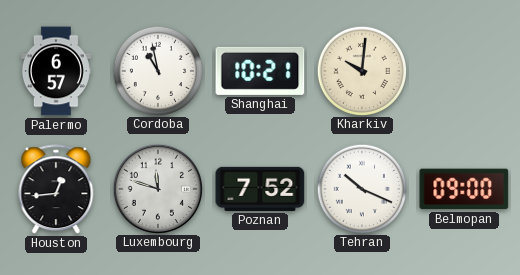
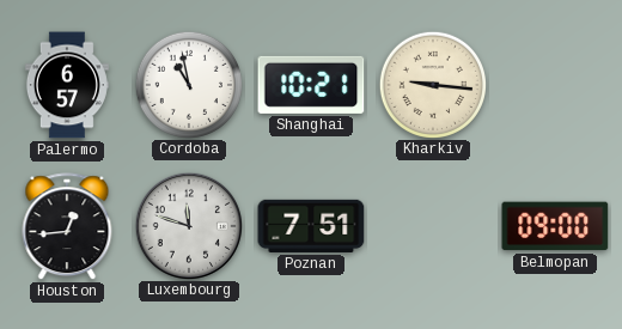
Kharkiv: 10:01 -> 9:16 (432, 84)
Poznan: 7:52 -> 7:51 (311, 226)
Tehran: 10:19 -> none (361, 188)
